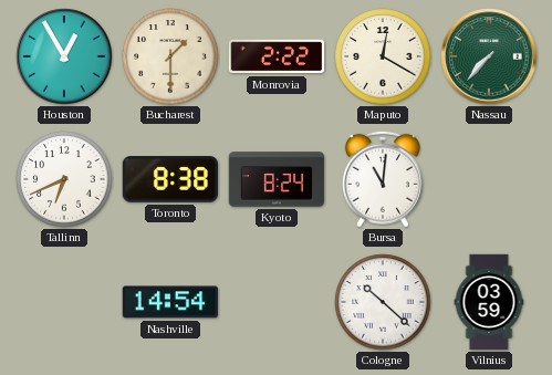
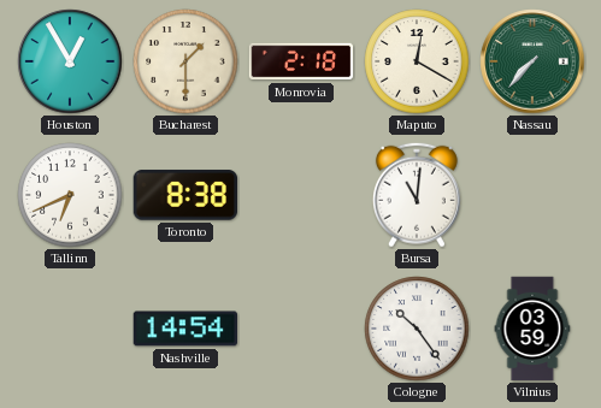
Monrovia: 2:22 -> 2:18 (301, 61)
Kyoto: 8:24 -> none (277, 179)
Cologne: 10:22 -> 10:24 (417, 329)
